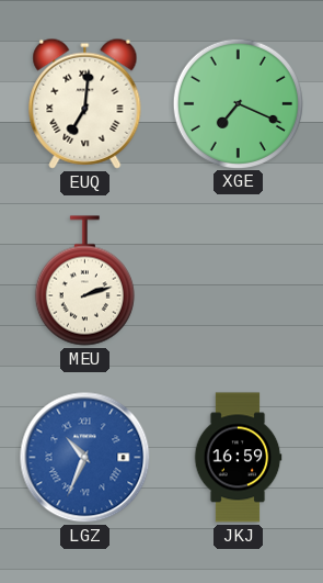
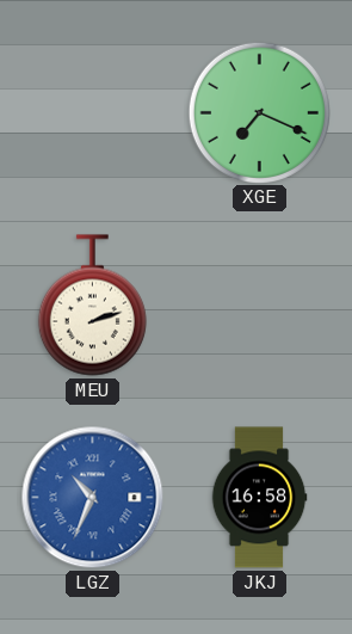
EUQ: 7:01 -> none (85, 103)
JKJ: 16:59 -> 16:58 (259, 498)
